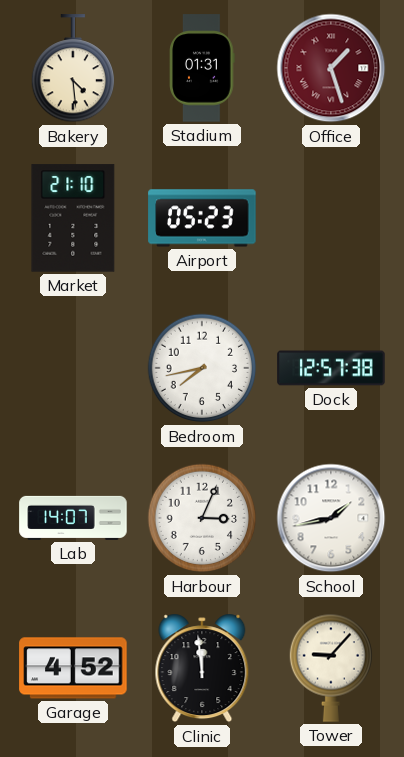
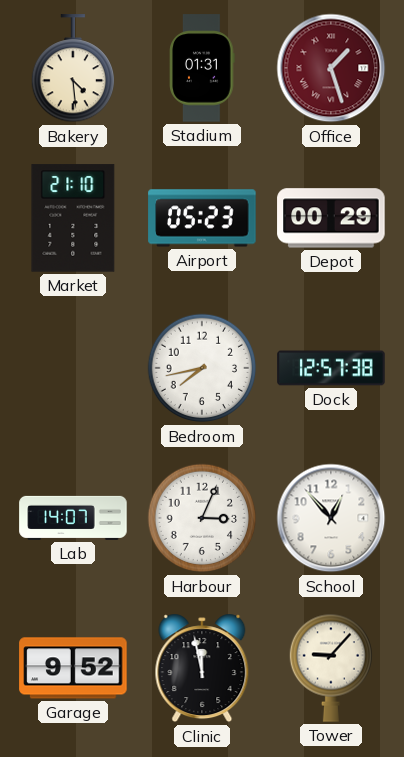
Depot: none -> 00:29 (331, 218)
School: 1:43 -> 12:53 (331, 518)
Garage: 4:52 -> 9:52 (73, 668)
Clinic: 11:59 -> 11:58 (202, 668)
